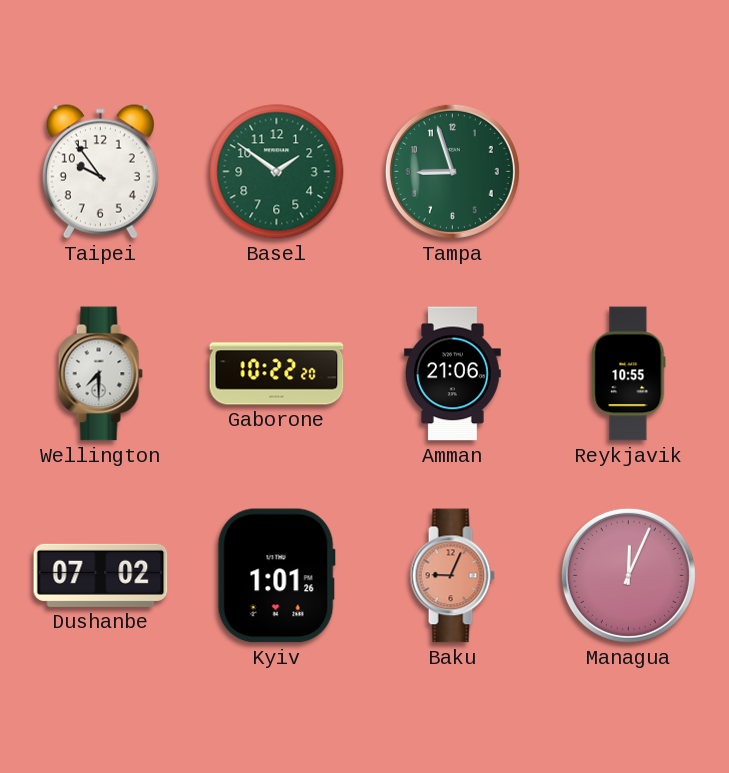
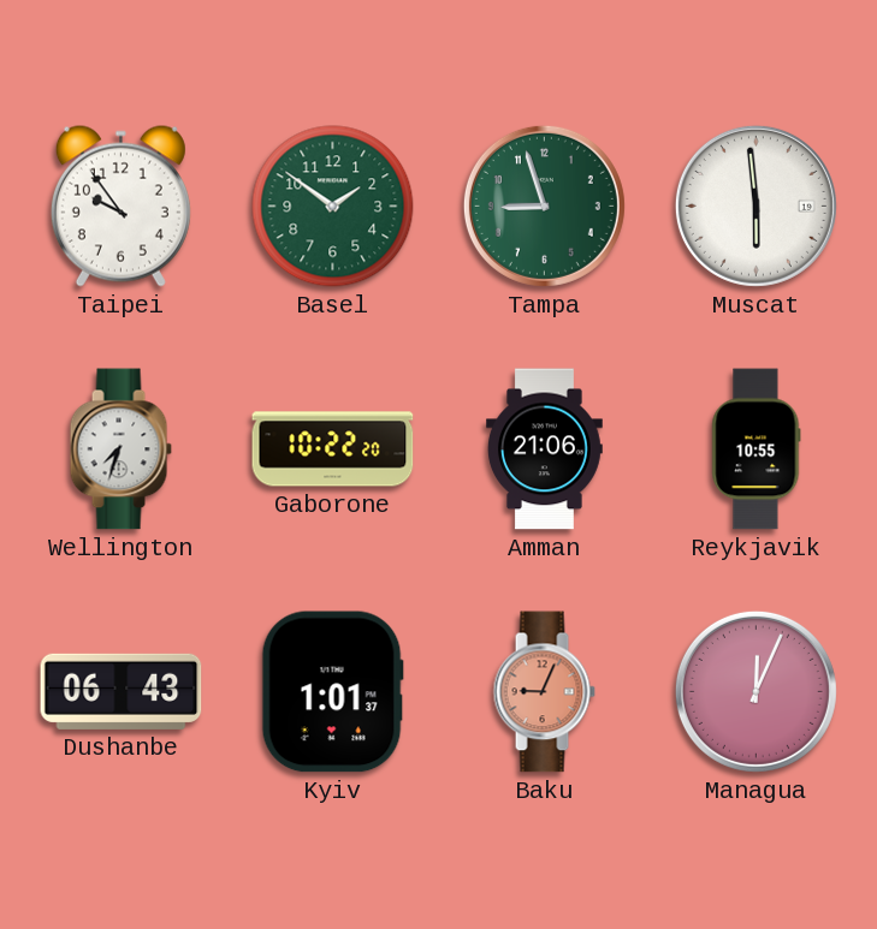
Muscat: none -> 5:59 (755, 206)
Wellington: 7:30 -> 7:33 (120, 449)
Dushanbe: 07:02 -> 06:43 (122, 691)
Kyiv: 1:01:26 -> 1:01:37 (332, 692)
